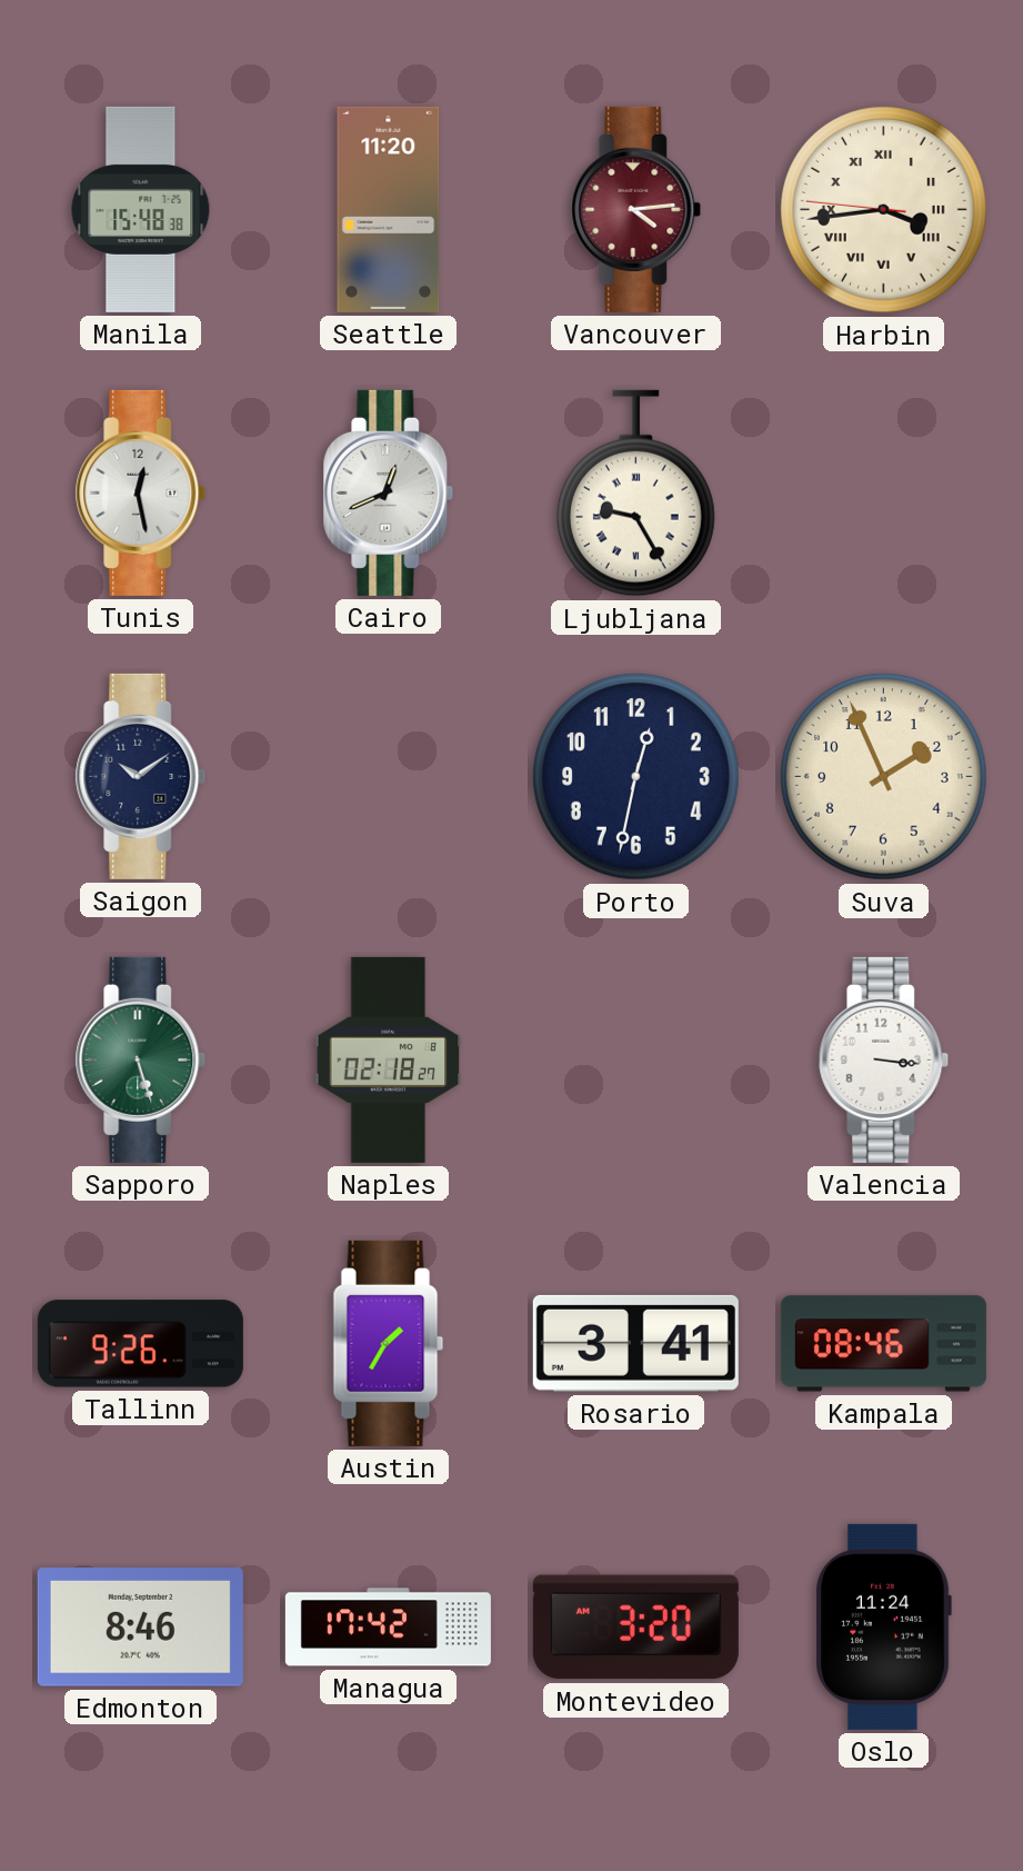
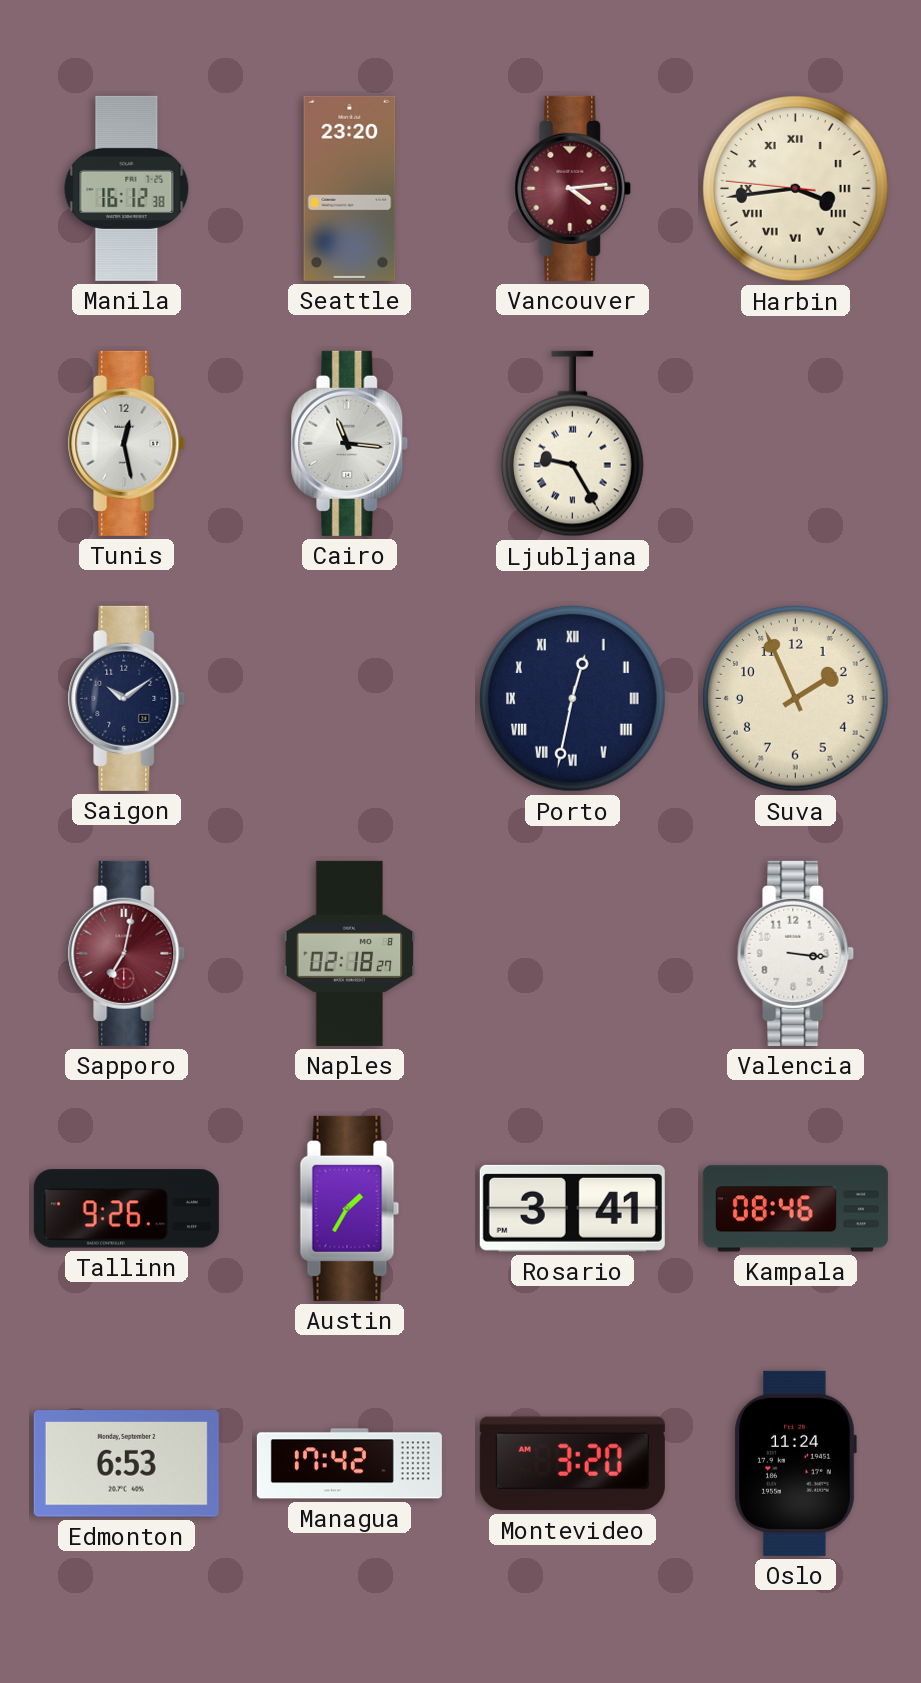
Manila: 15:48 -> 16:12 (127, 188)
Seattle: 11:20 -> 23:20 (350, 188)
Cairo: 12:41 -> 11:16 (350, 443)
Porto numerals: Arabic -> Roman (573, 699)
Sapporo: 5:27 -> 7:02 (127, 953)
Sapporo dial: green -> burgundy (127, 953)
Edmonton: 8:46 -> 6:53 (126, 1464)
